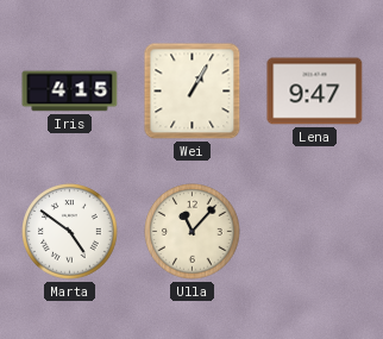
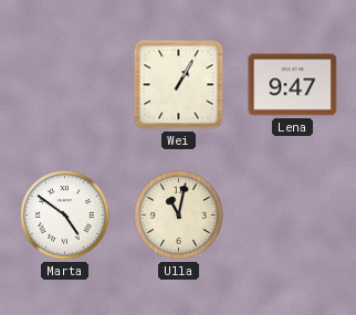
Iris: 4:15 -> none (70, 92)
Ulla: 11:07 -> 11:02 (179, 216)
